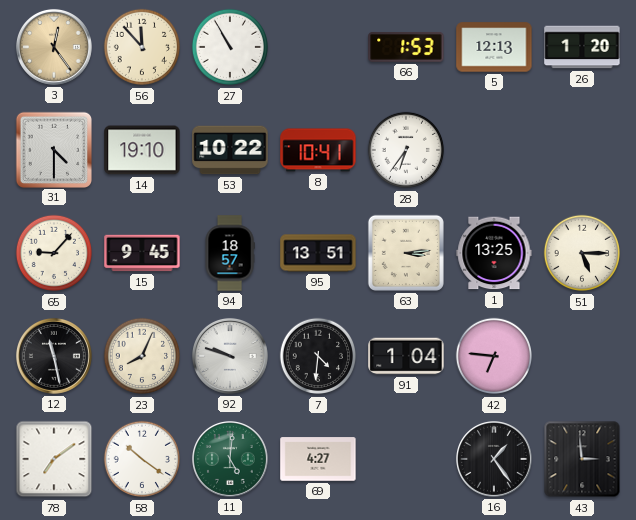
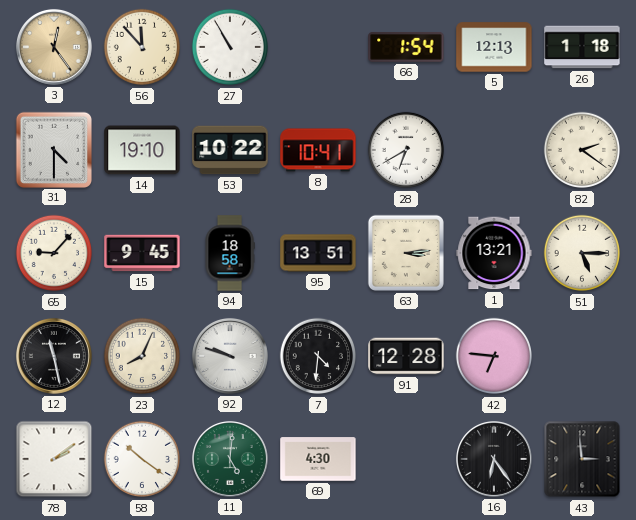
66: 1:53 -> 1:54 (406, 47)
26: 1:20 -> 1:18 (582, 47)
28: 6:36 -> 6:40 (406, 150)
82: none -> 2:21 (582, 150)
94: 18:57 -> 18:58 (230, 253)
1: 13:25 -> 13:21 (494, 253)
91: 1:04 -> 12:28 (406, 356)
78: 7:09 -> 2:09 (54, 459)
69: 4:27 -> 4:30 (318, 459)
16: 1:24 -> 6:24 (494, 459)
